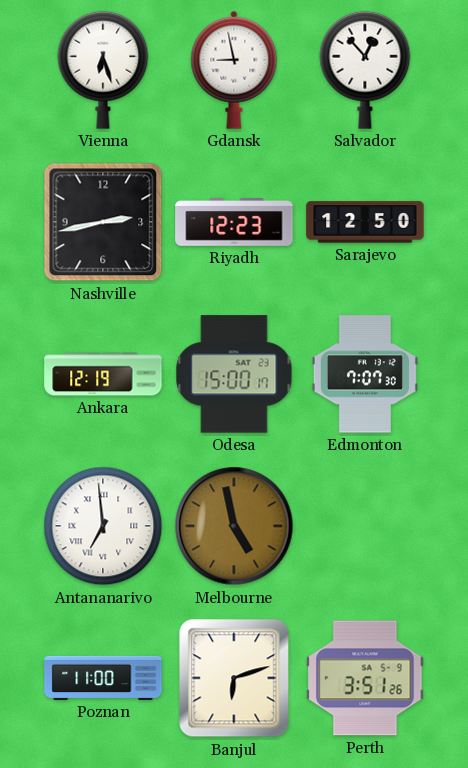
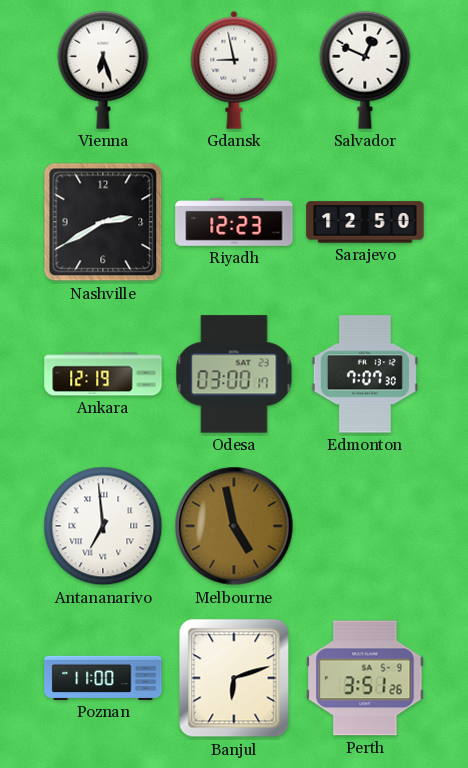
Salvador: 12:53 -> 12:49 (365, 70)
Nashville: 2:43 -> 2:40 (103, 222)
Odesa: 15:00 -> 03:00 (234, 374)
